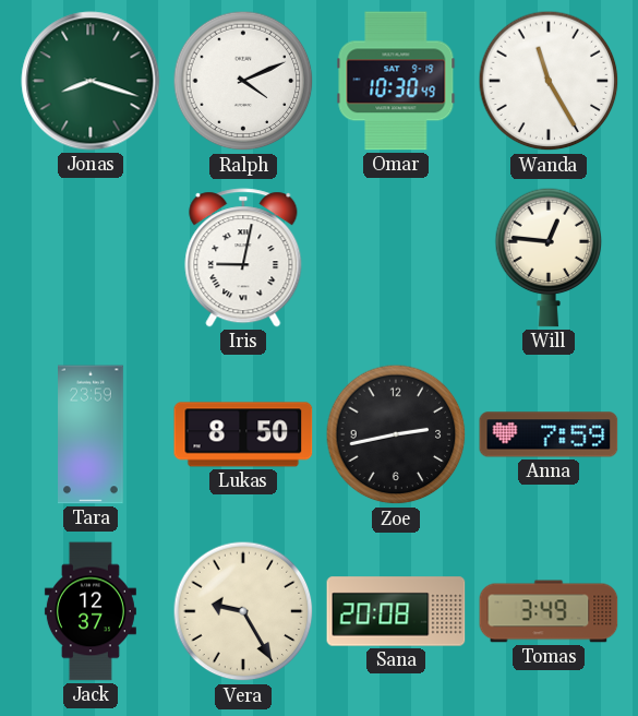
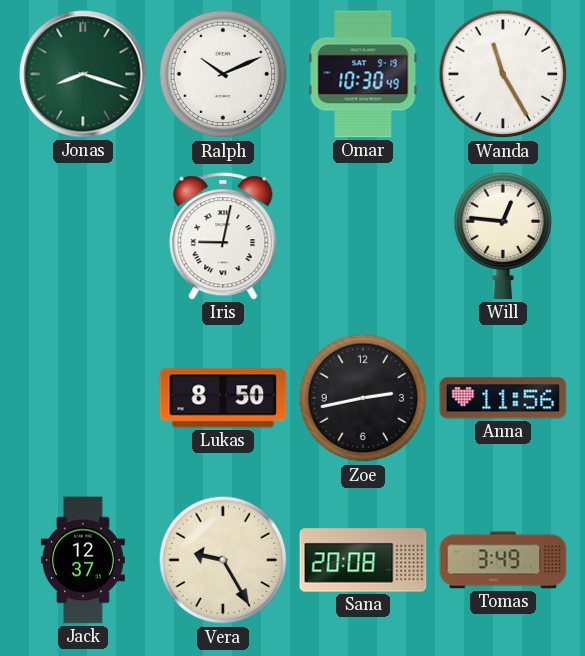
Ralph: 4:11 -> 10:11 (223, 74)
Tara: 23:59 -> none (92, 434)
Anna: 7:59 -> 11:56 (503, 398)
